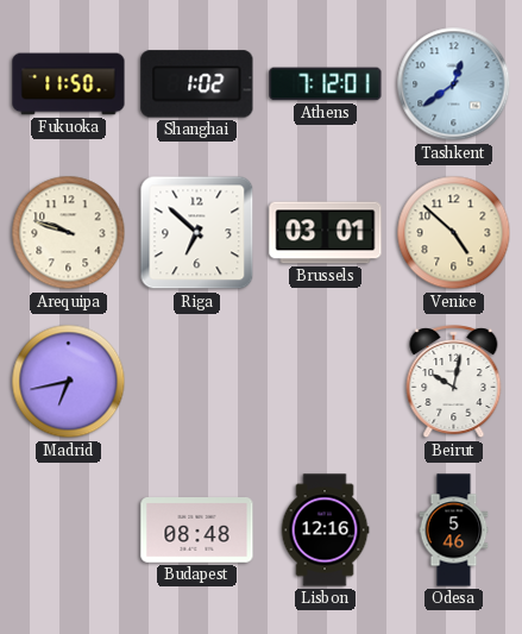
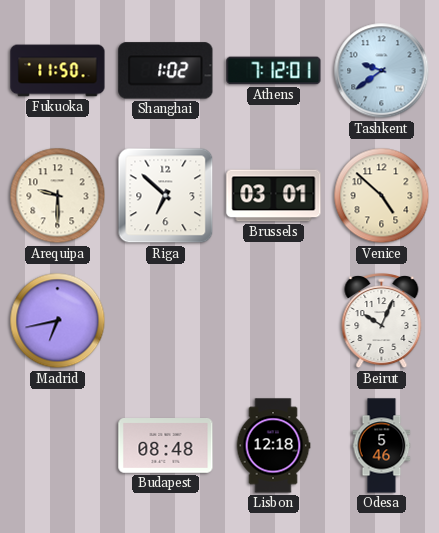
Tashkent: 12:39 -> 9:39 (382, 71)
Arequipa: 9:48 -> 9:30 (58, 196)
Beirut: 10:02 -> 10:04 (382, 321)
Lisbon: 12:16 -> 12:18 (273, 446)
